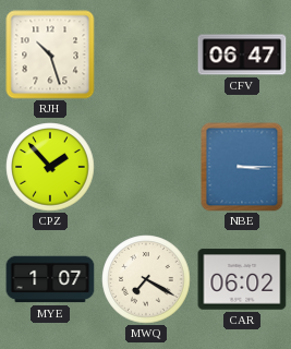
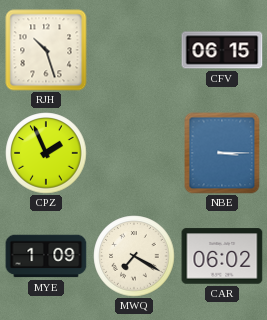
CFV: 06:47 -> 06:15 (222, 50)
CPZ: 1:53 -> 1:56 (46, 153)
MYE: 1:07 -> 1:09 (46, 256)
